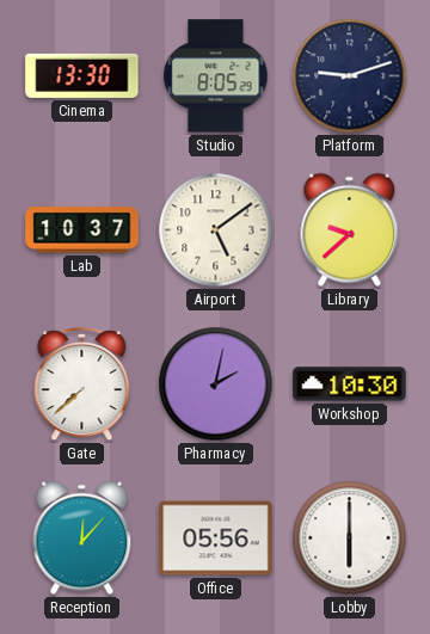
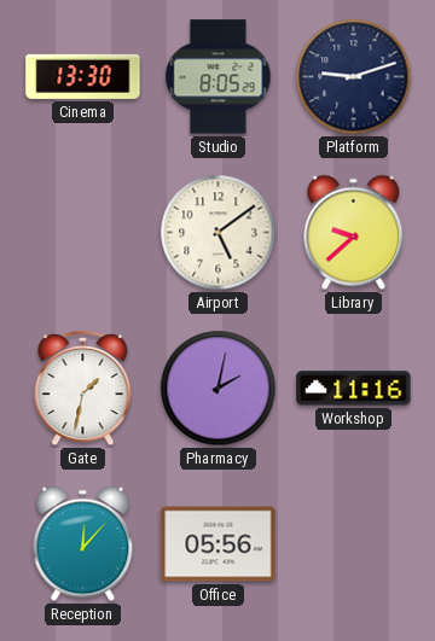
Lab: 10:37 -> none (82, 230)
Gate: 7:38 -> 1:32 (83, 389)
Workshop: 10:30 -> 11:16 (354, 389)
Lobby: 6:00 -> none (350, 538)
